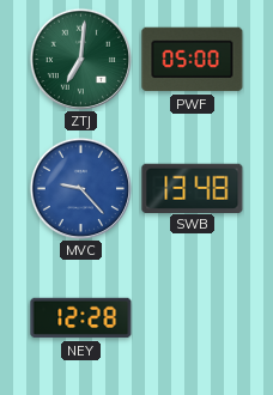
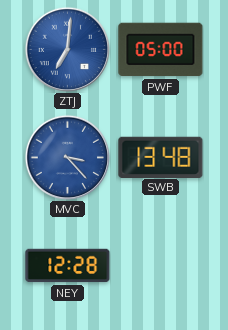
ZTJ dial: green -> blue (67, 49)
MVC: 9:23 -> 3:23 (67, 157)
